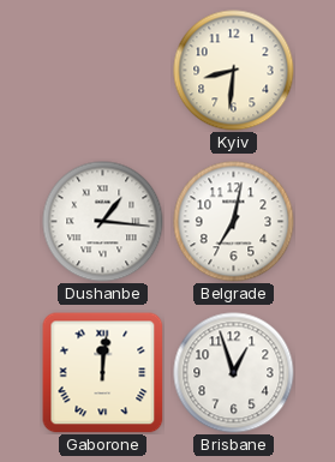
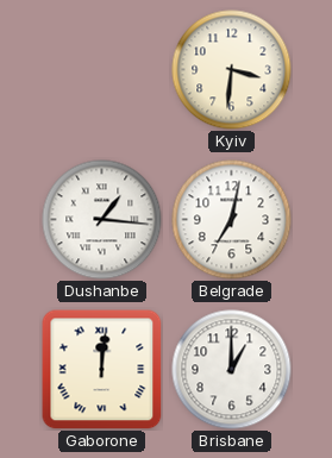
Kyiv: 8:31 -> 3:31 (232, 70)
Brisbane: 12:57 -> 1:00 (232, 370)
